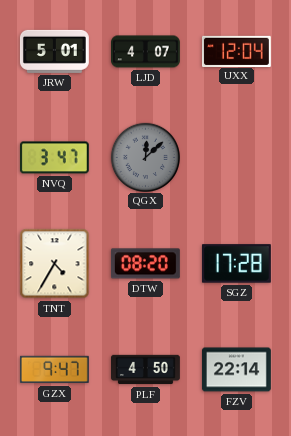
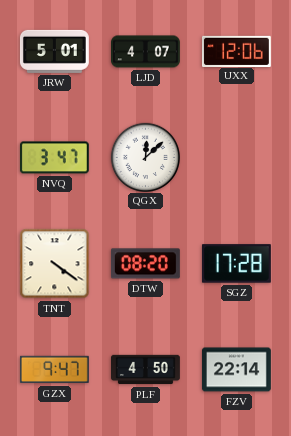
UXX: 12:04 -> 12:06 (237, 51)
QGX dial: grey -> white (145, 157)
TNT: 4:35 -> 4:21 (55, 264)
